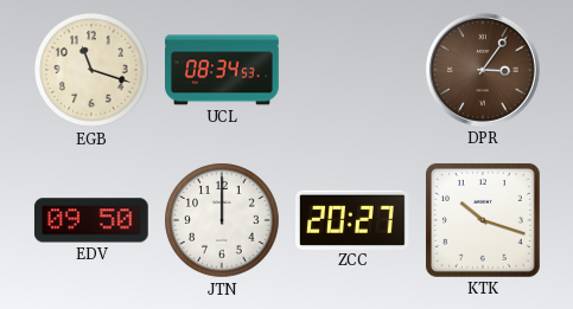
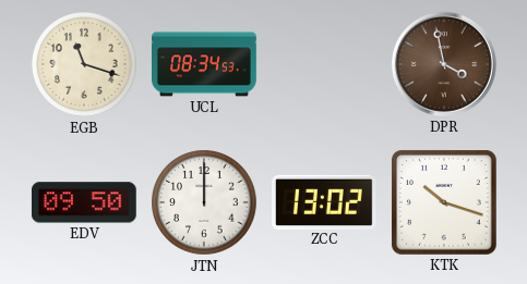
DPR: 3:06 -> 3:58 (444, 64)
ZCC: 20:27 -> 13:02 (325, 201)
